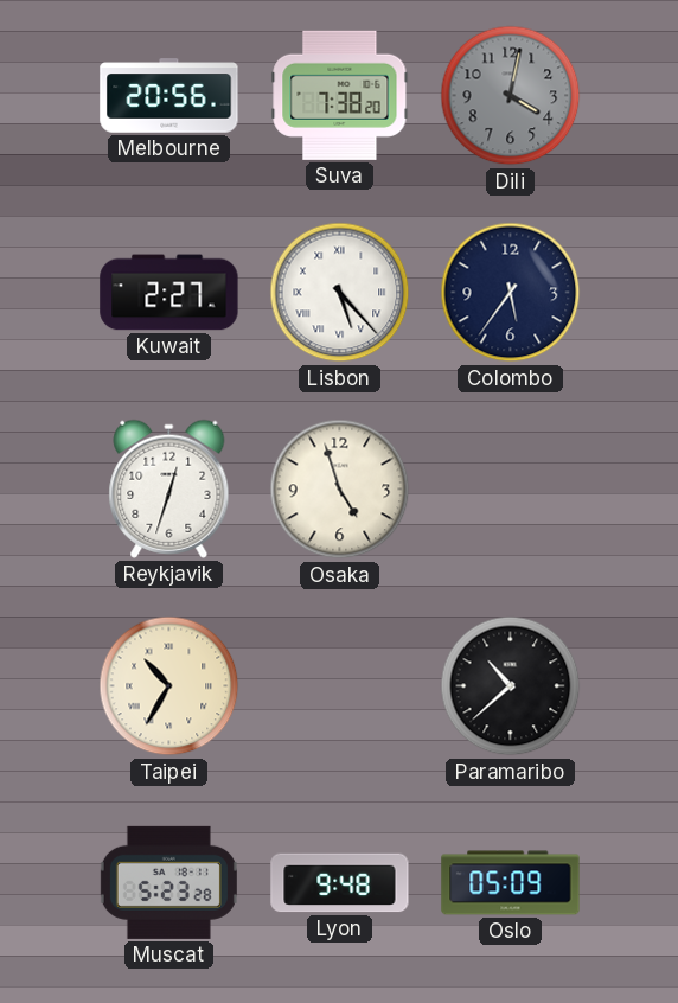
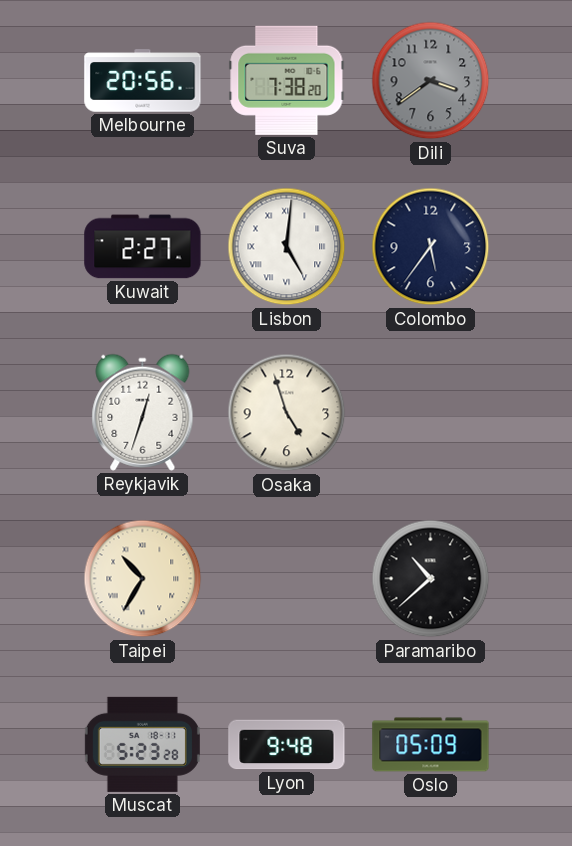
Dili: 4:02 -> 3:39 (431, 81)
Lisbon: 5:23 -> 5:01 (287, 247)
